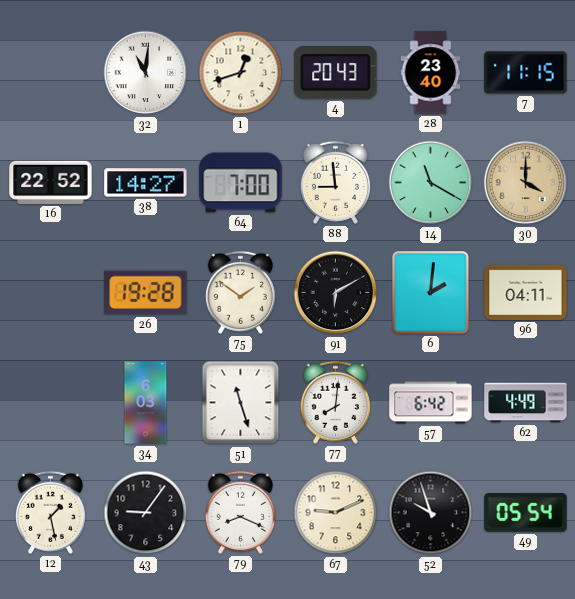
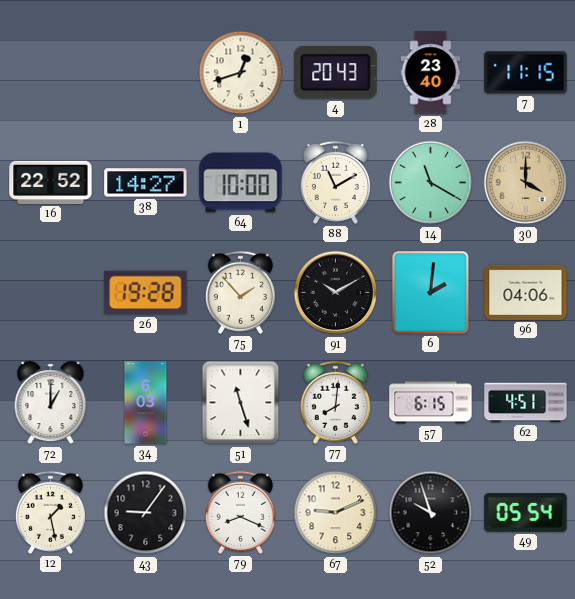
32: 11:01 -> none (146, 73)
64: 7:00 -> 10:00 (241, 183)
88: 8:59 -> 11:10 (335, 182)
75: 1:51 -> 1:53 (240, 292)
91: 6:10 -> 10:10 (336, 293)
96: 04:11 -> 04:06 (526, 292)
72: none -> 1:00 (51, 403)
57: 6:42 -> 6:15 (431, 403)
62: 4:49 -> 4:51 (526, 403)
